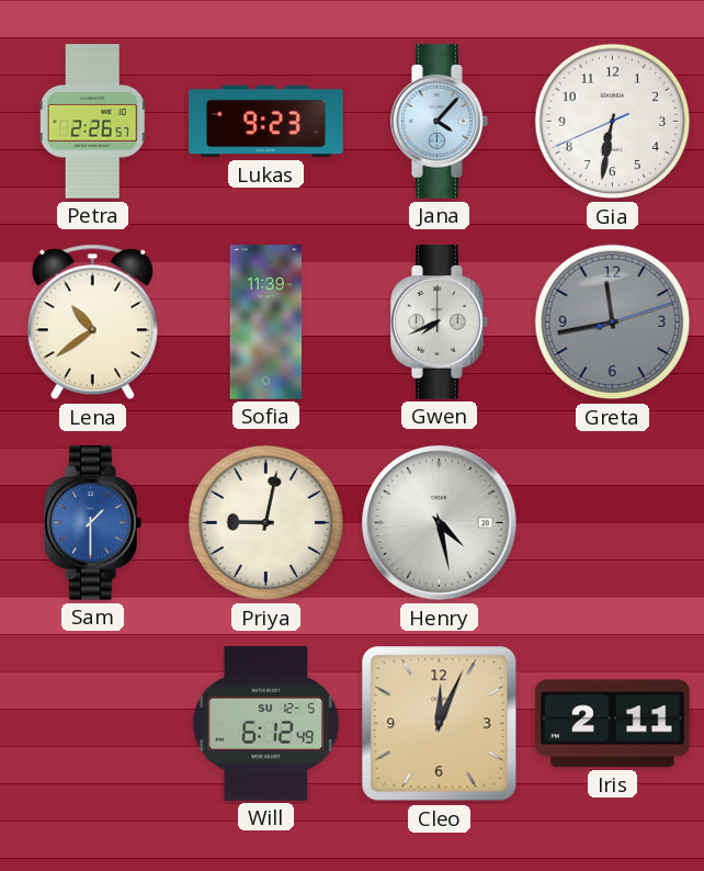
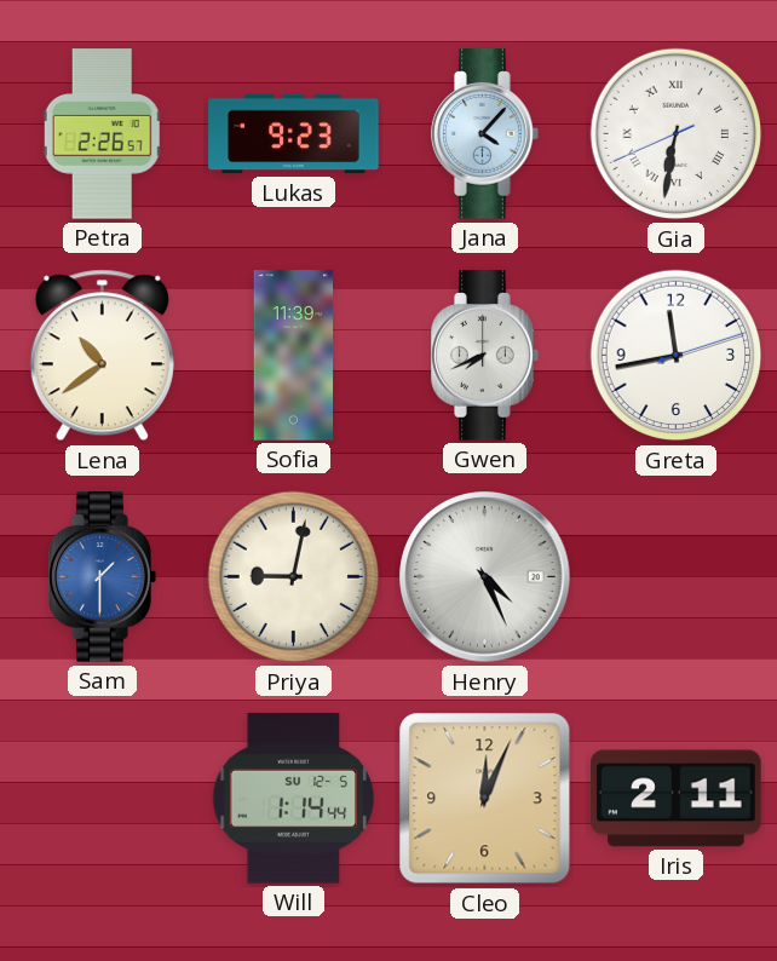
Gia numerals: Arabic -> Roman (677, 134)
Greta dial: grey -> white (677, 356)
Henry: 4:28 -> 4:26 (485, 577)
Will: 6:12 -> 1:14 (294, 799)
